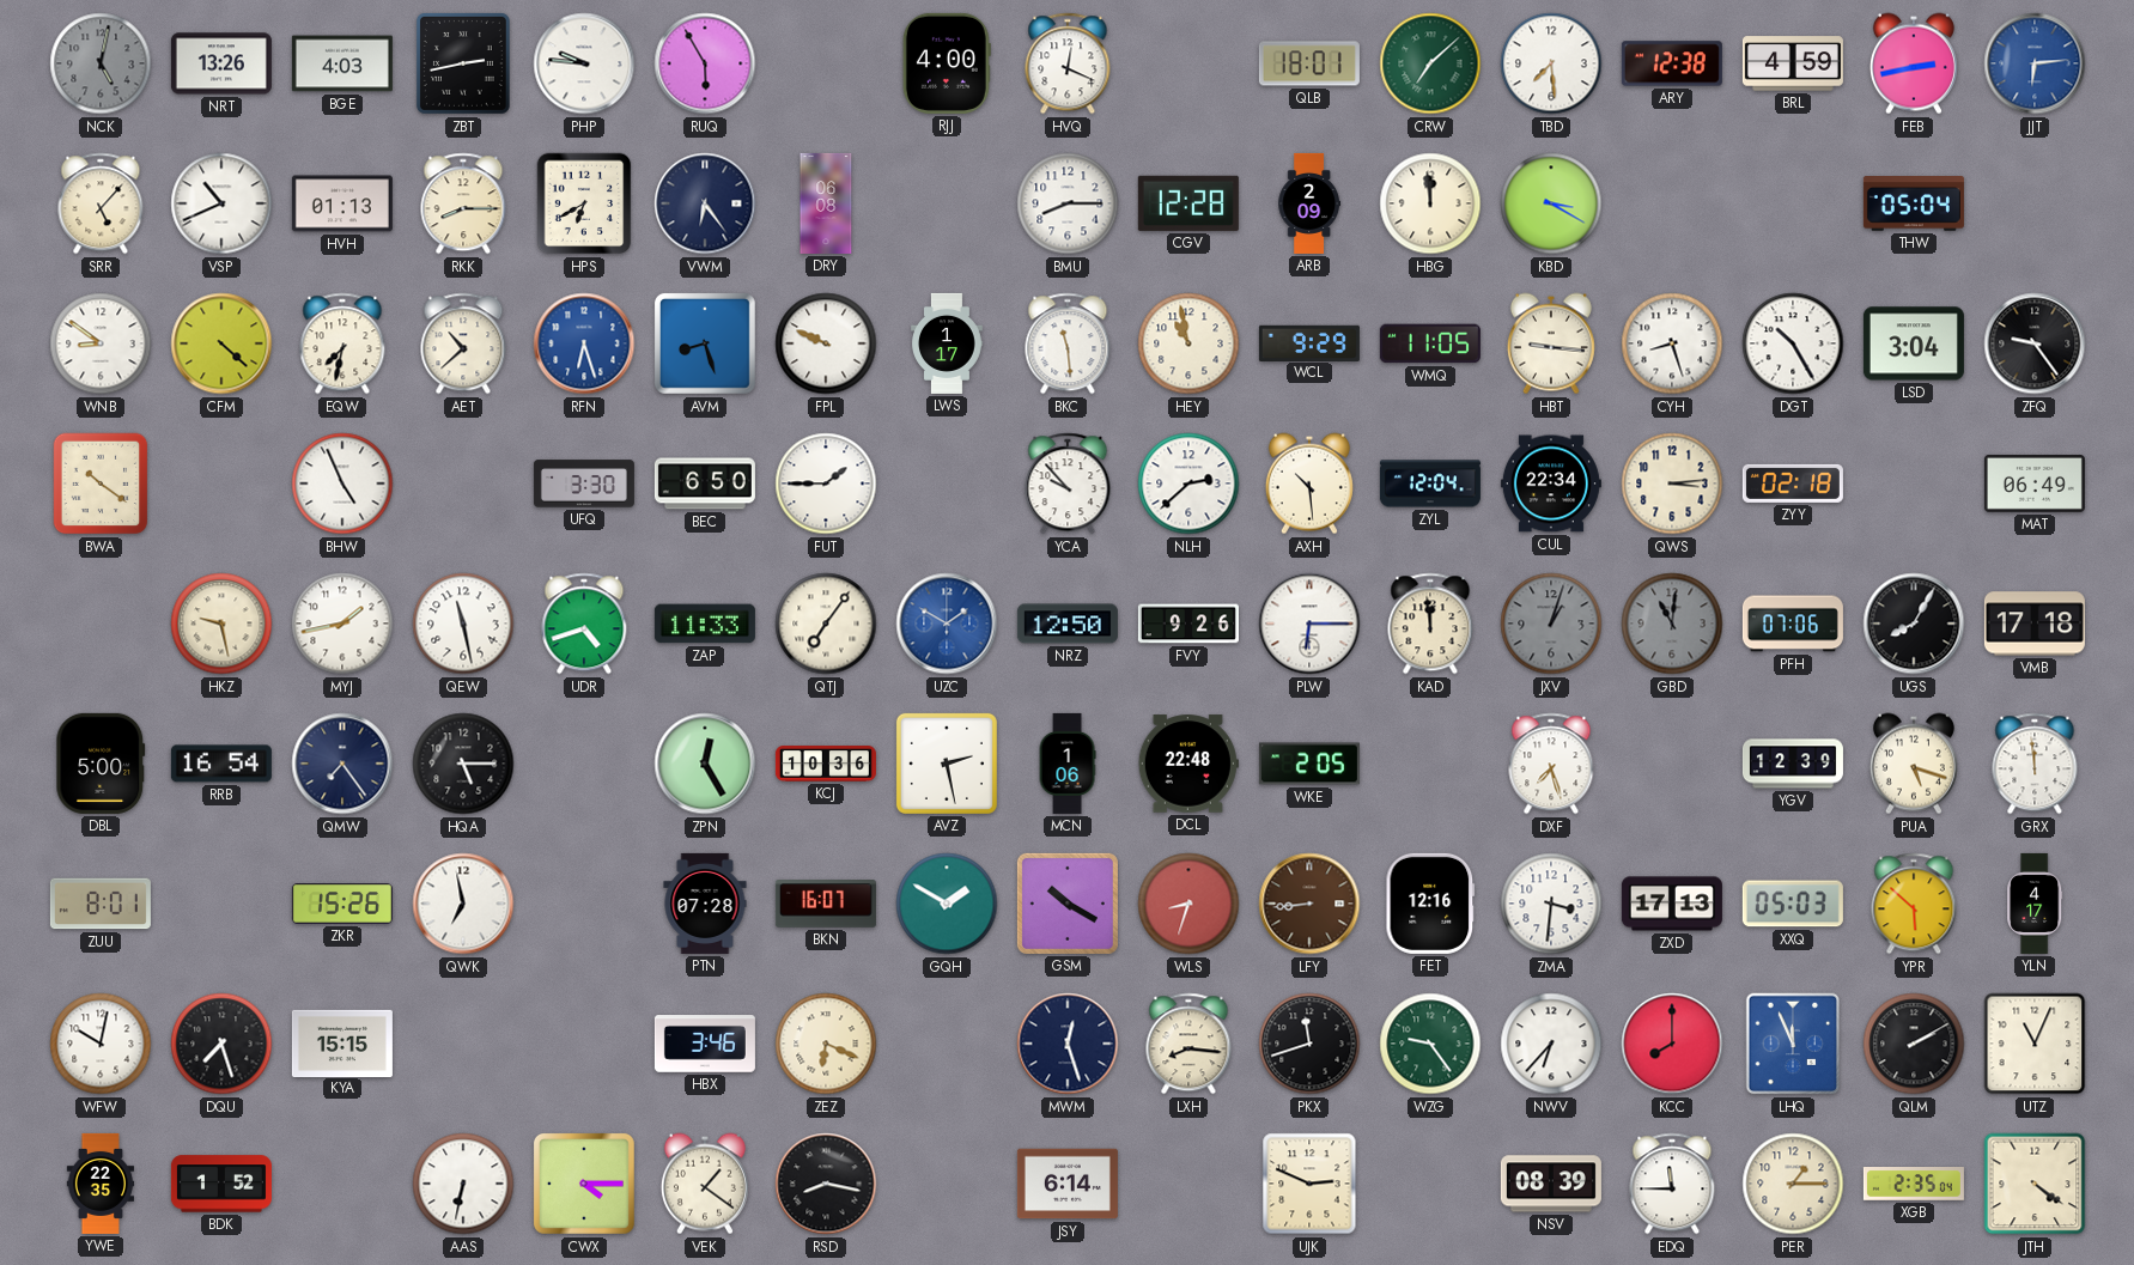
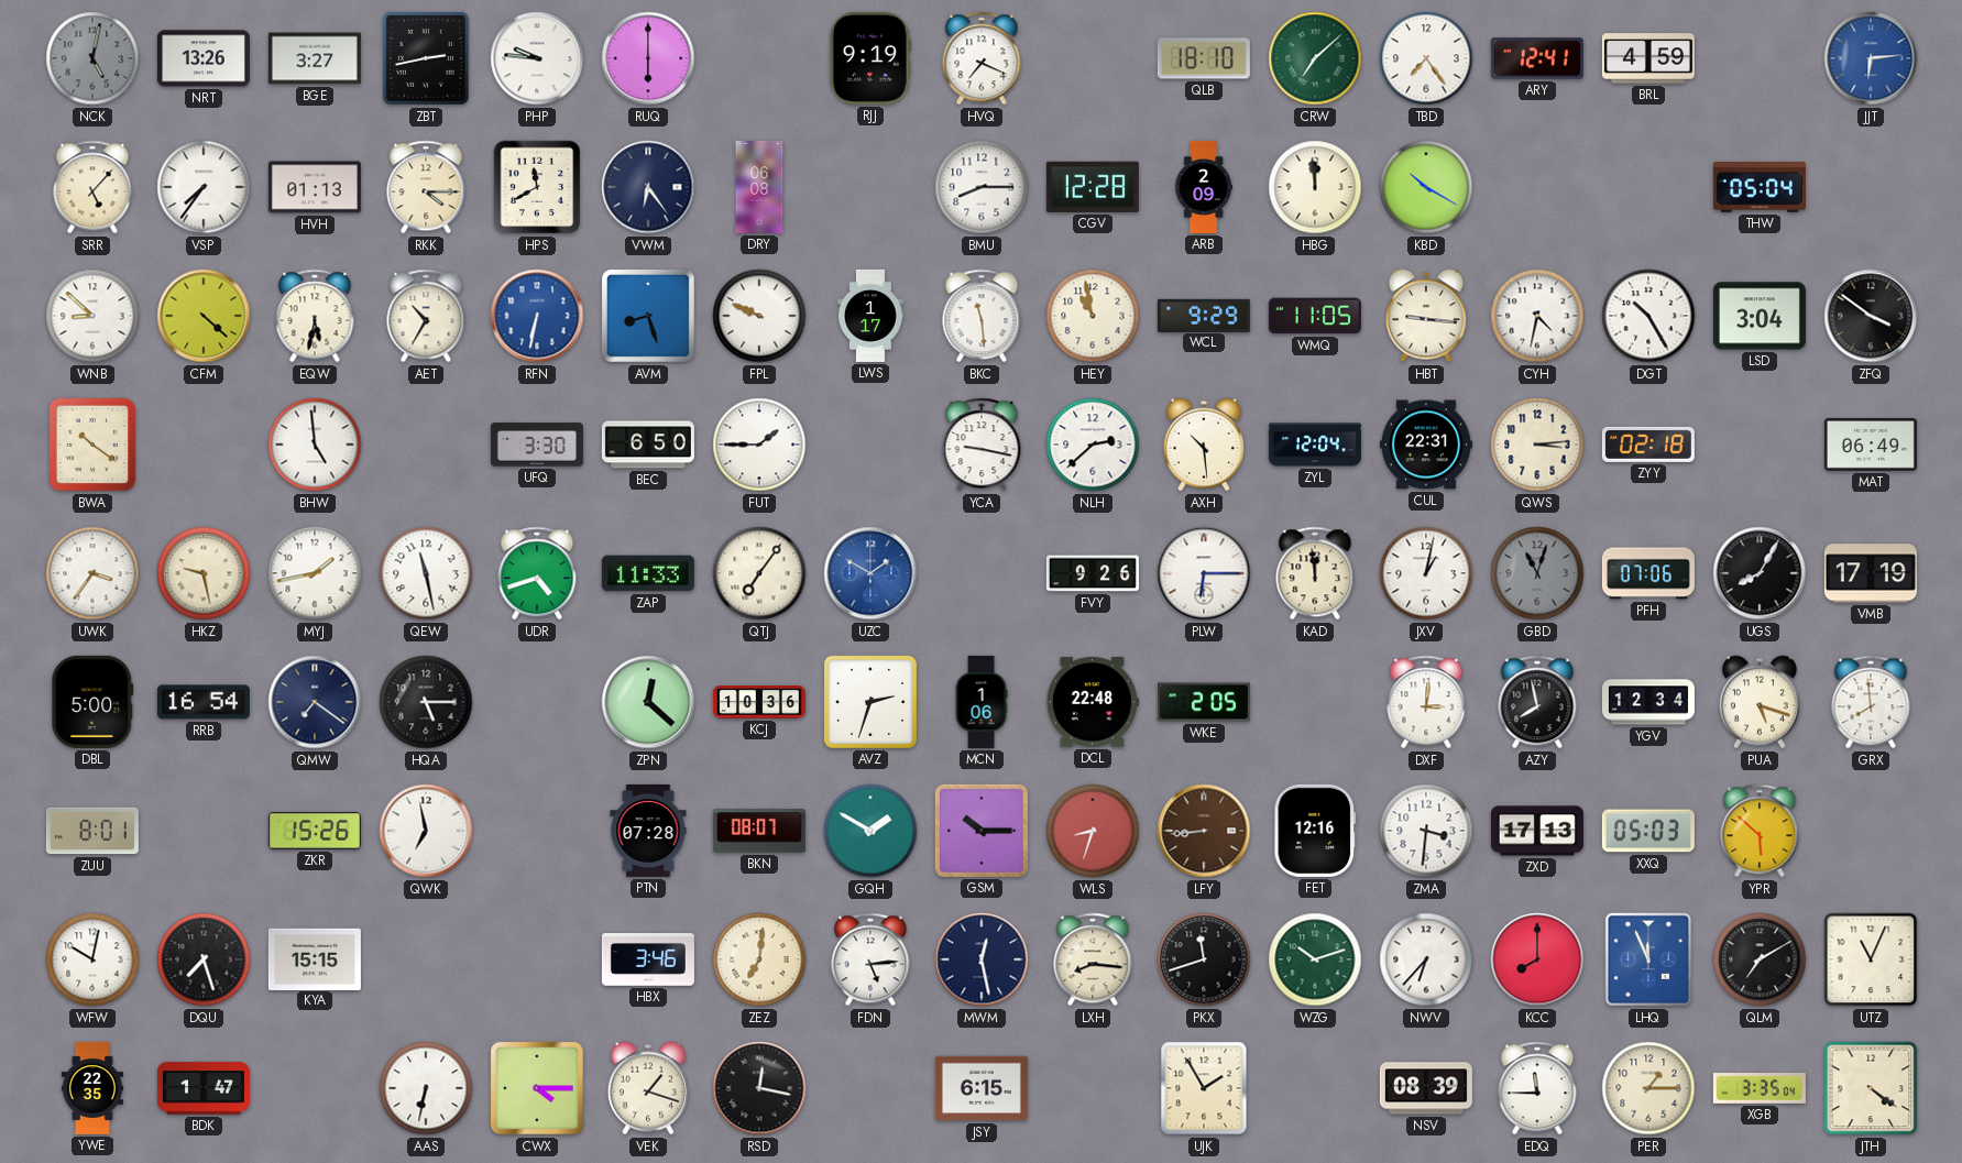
BGE: 4:03 -> 3:27 (315, 58)
RUQ: 5:55 -> 6:00 (648, 58)
RJJ: 4:00 -> 9:19 (870, 58)
HVQ: 12:19 -> 7:19 (982, 58)
QLB: 18:01 -> 18:10 (1204, 58)
TBD: 7:29 -> 7:24 (1426, 58)
ARY: 12:38 -> 12:41 (1537, 58)
FEB: 2:43 -> none (1914, 63)
VSP: 10:41 -> 7:36 (204, 187)
RKK: 8:15 -> 4:15 (426, 187)
HPS: 6:40 -> 11:40 (537, 187)
KBD: 3:20 -> 10:20 (1426, 187)
WNB: 8:51 -> 8:52 (92, 316)
EQW: 7:32 -> 5:32 (315, 316)
AET: 10:38 -> 10:35 (426, 316)
RFN: 6:27 -> 6:32 (537, 316)
CYH: 8:27 -> 4:32 (1537, 316)
ZFQ: 9:24 -> 3:51 (1871, 316)
BHW: 4:56 -> 4:59 (315, 445)
YCA: 9:53 -> 9:17 (982, 445)
CUL: 22:34 -> 22:31 (1426, 445)
UWK: none -> 3:36 (92, 573)
NRZ: 12:50 -> none (1068, 624)
JXV: 1:03 -> 1:02 (1426, 573)
JXV dial: grey -> white (1426, 573)
GBD: 11:01 -> 11:03 (1537, 573)
VMB: 17:18 -> 17:19 (1871, 573)
QMW: 7:24 -> 7:21 (315, 702)
ZPN: 12:25 -> 12:22 (648, 702)
AVZ: 2:28 -> 2:33 (870, 702)
DXF: 7:27 -> 3:01 (1426, 702)
AZY: none -> 7:58 (1537, 702)
YGV: 12:39 -> 12:34 (1648, 702)
GRX: 11:59 -> 7:59 (1871, 702)
BKN: 16:07 -> 08:07 (759, 832)
GSM: 10:20 -> 10:15 (982, 831)
YLN: 4:17 -> none (2035, 904)
ZEZ: 6:19 -> 7:01 (759, 959)
FDN: none -> 5:14 (870, 959)
MWM: 12:27 -> 12:28 (982, 959)
WZG: 9:24 -> 10:12 (1315, 959)
QLM: 2:10 -> 7:10 (1760, 959)
BDK: 1:52 -> 1:47 (204, 1088)
VEK: 1:21 -> 1:18 (648, 1088)
RSD: 8:17 -> 12:17 (759, 1088)
JSY: 6:14 -> 6:15 (982, 1088)
UJK: 2:49 -> 1:55 (1204, 1088)
XGB: 2:35 -> 3:35 (1760, 1089)
